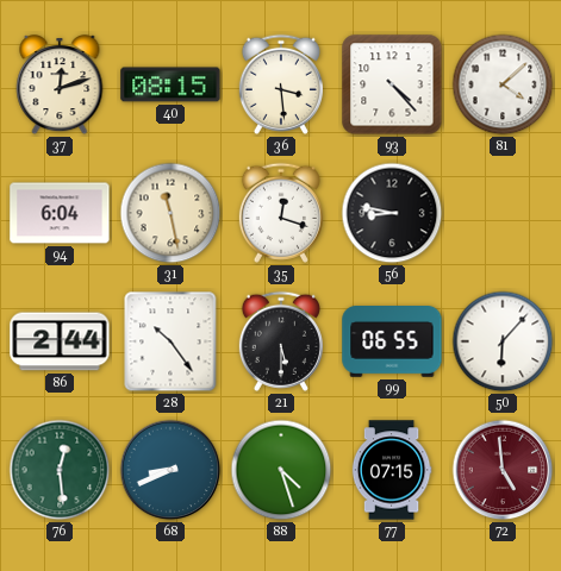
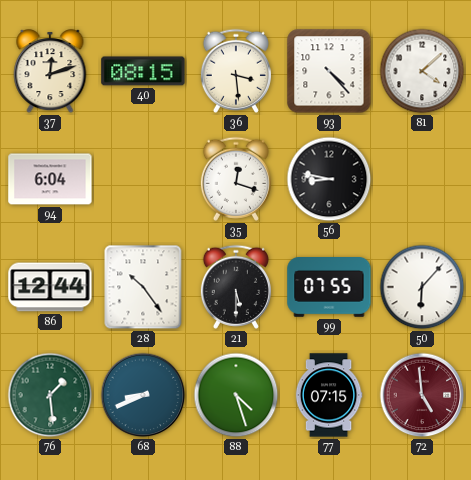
31: 11:28 -> none (170, 213)
86: 2:44 -> 12:44 (50, 287)
99: 06:55 -> 07:55 (329, 288)
76: 12:29 -> 1:29 (50, 395)
